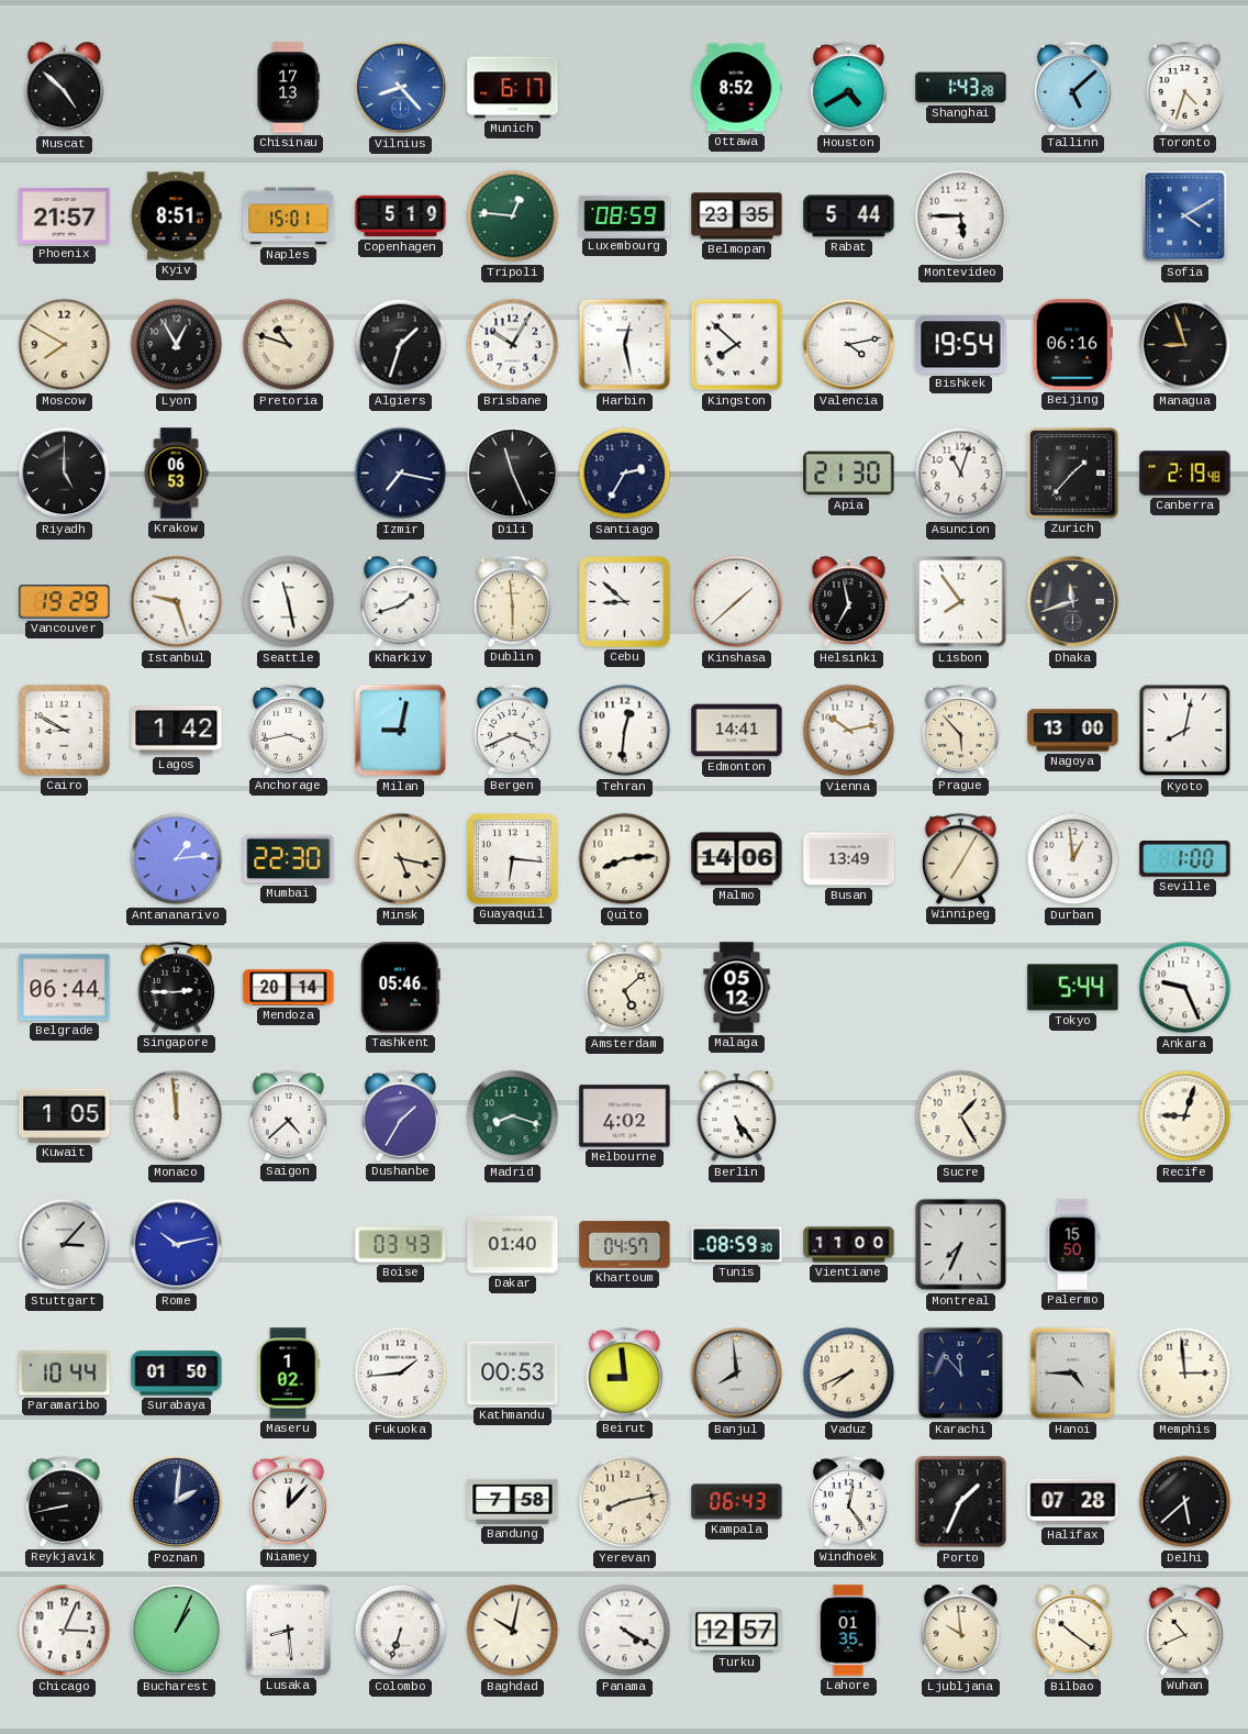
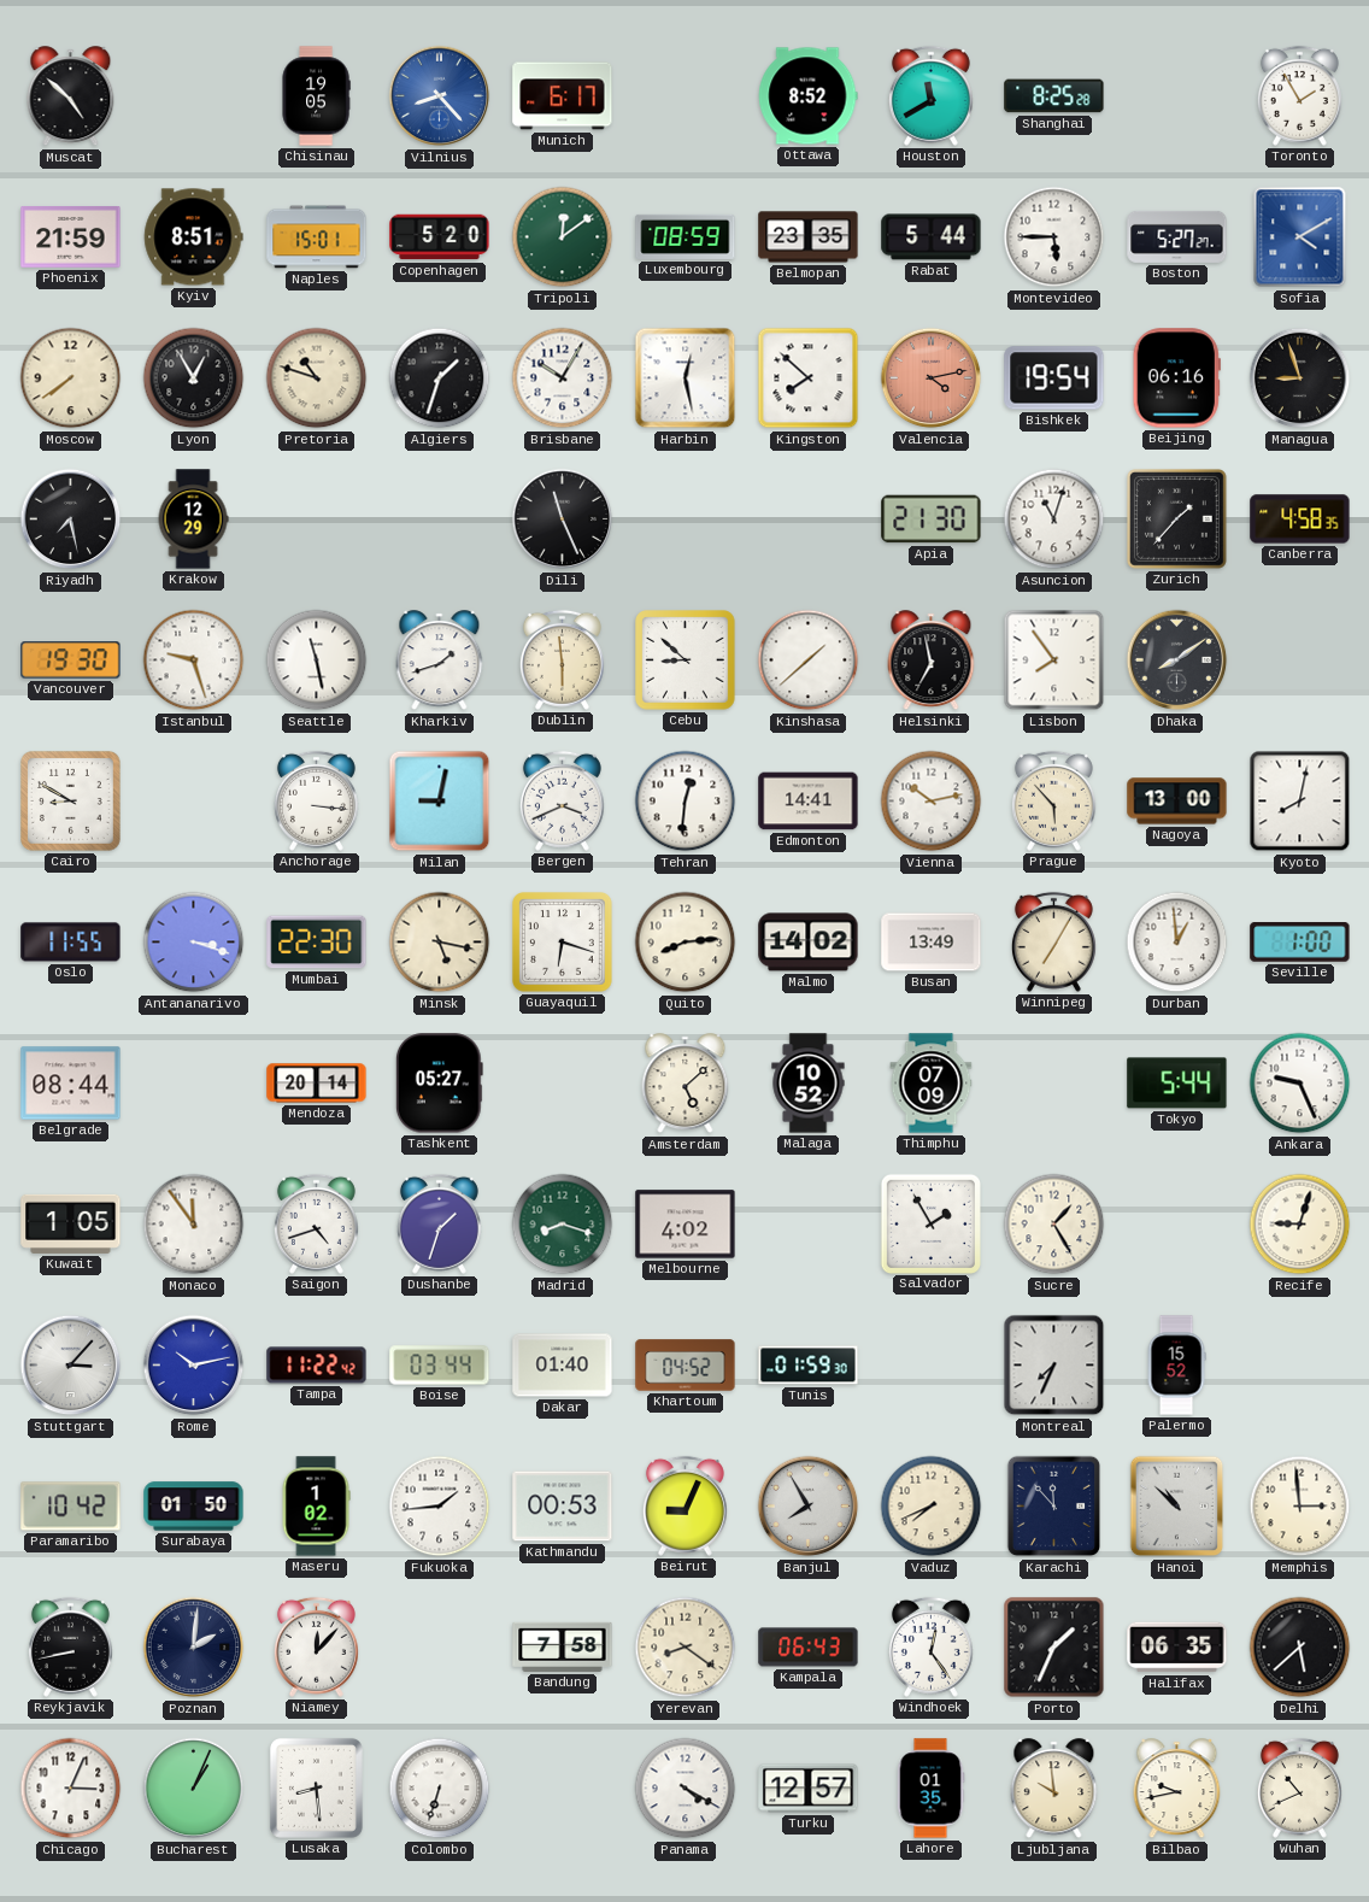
Chisinau: 17:13 -> 19:05 (316, 96)
Houston: 4:40 -> 11:40 (930, 95)
Shanghai: 1:43 -> 8:25 (1054, 96)
Tallinn: 5:08 -> none (1072, 87)
Toronto: 4:33 -> 1:55 (1299, 95)
Phoenix: 21:57 -> 21:59 (71, 237)
Copenhagen: 5:19 -> 5:20 (440, 237)
Tripoli: 12:46 -> 12:09 (563, 237)
Boston: none -> 5:27 (1177, 236)
Moscow: 7:50 -> 7:39 (71, 378)
Valencia dial: white -> salmon (932, 378)
Riyadh: 5:00 -> 7:28 (71, 519)
Krakow: 06:53 -> 12:29 (193, 519)
Izmir: 7:17 -> none (401, 474)
Santiago: 2:35 -> none (625, 474)
Canberra: 2:19 -> 4:58 (1300, 519)
Vancouver: 19:29 -> 19:30 (71, 661)
Dhaka: 11:42 -> 8:09 (1177, 661)
Lagos: 1:42 -> none (177, 731)
Anchorage: 3:43 -> 3:16 (316, 800)
Oslo: none -> 11:55 (71, 943)
Antananarivo: 1:14 -> 3:18 (194, 943)
Guayaquil: 6:16 -> 6:18 (563, 943)
Malmo: 14:06 -> 14:02 (809, 943)
Belgrade: 06:44 -> 08:44 (71, 1084)
Singapore: 2:45 -> none (176, 987)
Tashkent: 05:46 -> 05:27 (439, 1084)
Malaga: 05:12 -> 10:52 (809, 1084)
Thimphu: none -> 07:09 (932, 1084)
Monaco: 11:59 -> 11:54 (194, 1225)
Saigon: 4:38 -> 4:42 (316, 1223)
Dushanbe: 1:35 -> 1:33 (439, 1223)
Berlin: 5:24 -> none (737, 1116)
Salvador: none -> 1:55 (930, 1223)
Tampa: none -> 11:22 (317, 1366)
Boise: 03:43 -> 03:44 (440, 1366)
Khartoum: 04:57 -> 04:52 (686, 1366)
Tunis: 08:59 -> 01:59 (809, 1366)
Vientiane: 11:00 -> none (849, 1245)
Palermo: 15:50 -> 15:52 (1176, 1366)
Paramaribo: 10:44 -> 10:42 (71, 1507)
Beirut: 8:59 -> 9:04 (684, 1505)
Banjul: 7:59 -> 7:55 (809, 1507)
Hanoi: 4:45 -> 10:52 (1177, 1507)
Yerevan: 8:13 -> 8:21 (686, 1648)
Halifax: 07:28 -> 06:35 (1177, 1648)
Baghdad: 10:02 -> none (513, 1631)
Bilbao: 10:21 -> 9:43 (1177, 1789)
